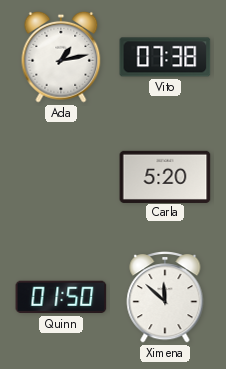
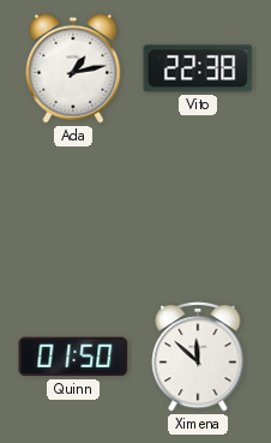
Vito: 07:38 -> 22:38 (198, 68)
Carla: 5:20 -> none (165, 176)
